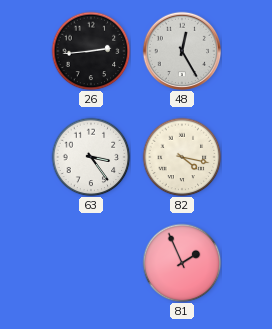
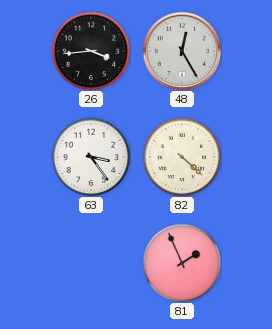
26: 2:44 -> 3:44 (91, 51)
82: 4:17 -> 4:22 (182, 157)
